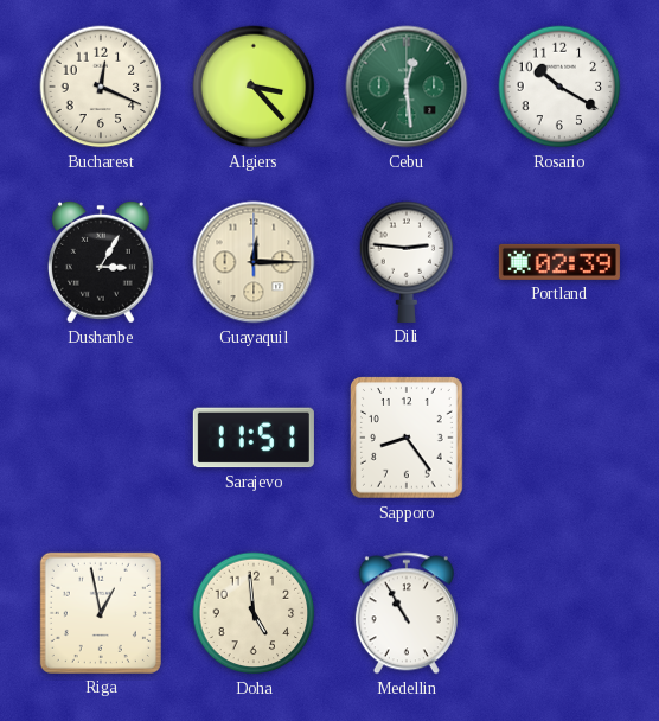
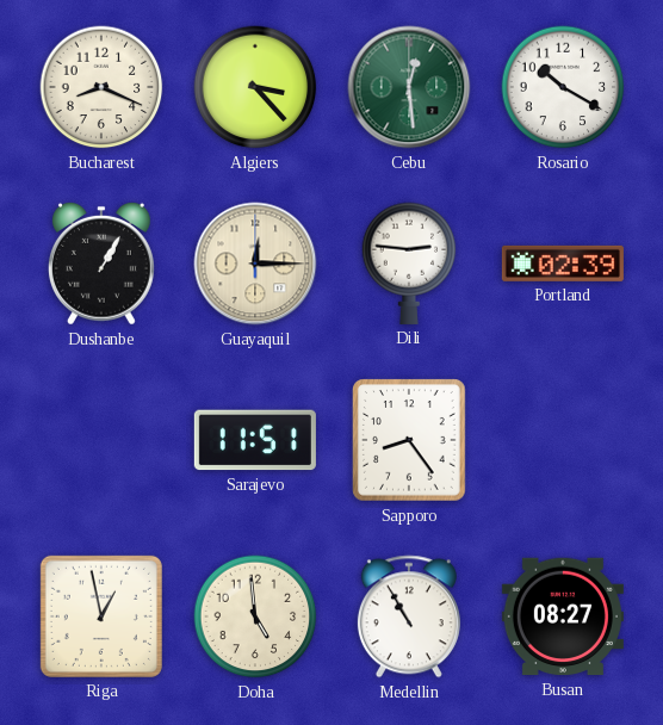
Bucharest: 12:19 -> 8:19 (101, 87)
Dushanbe: 3:05 -> 1:05 (101, 264)
Busan: none -> 08:27 (563, 616)
